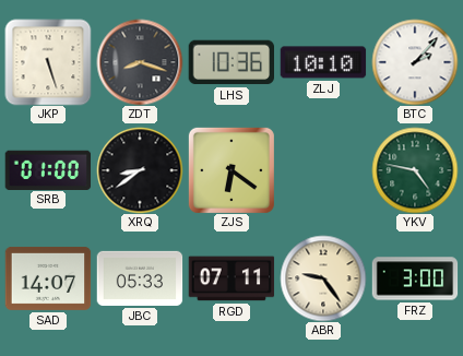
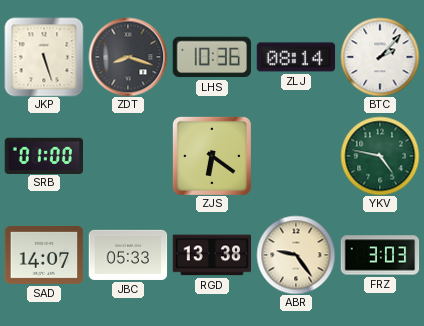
ZLJ: 10:10 -> 08:14 (296, 57)
XRQ: 8:39 -> none (140, 170)
RGD: 07:11 -> 13:38 (212, 255)
FRZ: 3:00 -> 3:03 (380, 255)
